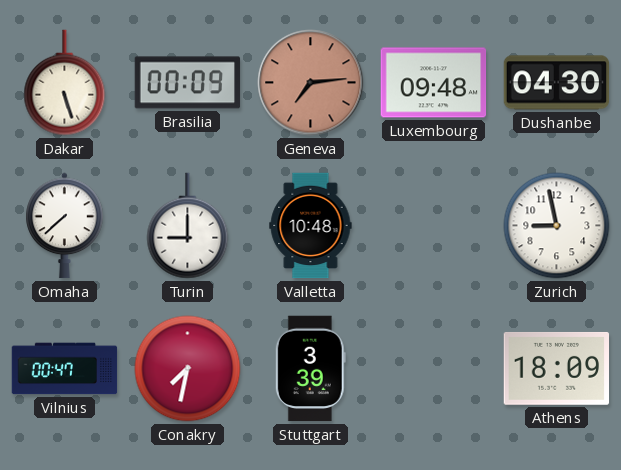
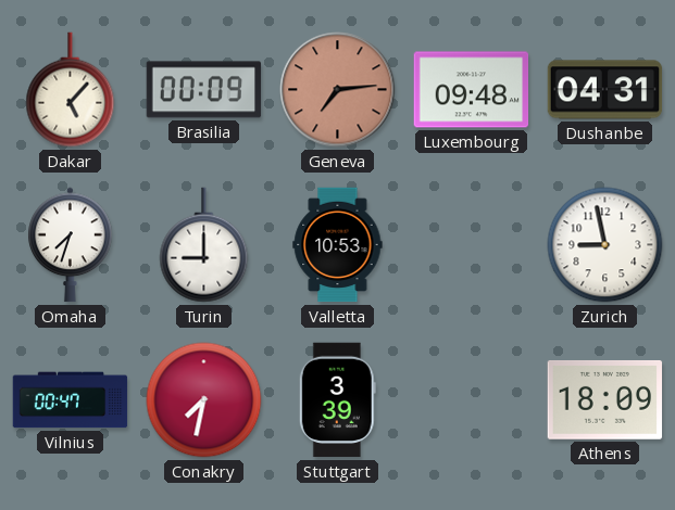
Dakar: 5:27 -> 5:07 (71, 90)
Dushanbe: 04:30 -> 04:31 (605, 90)
Omaha: 7:38 -> 7:33 (71, 245)
Valletta: 10:48 -> 10:53 (338, 245)
